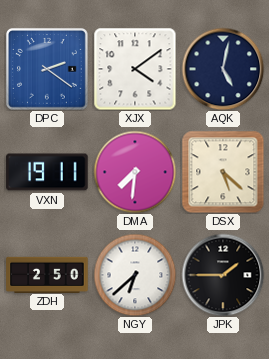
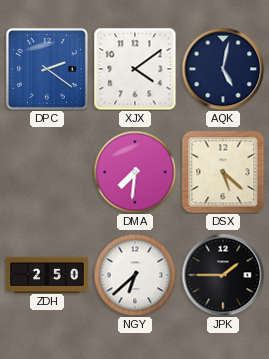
VXN: 19:11 -> none (47, 172)
